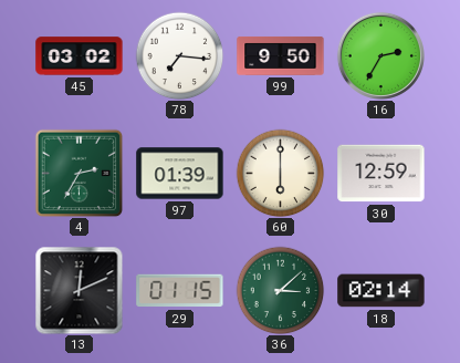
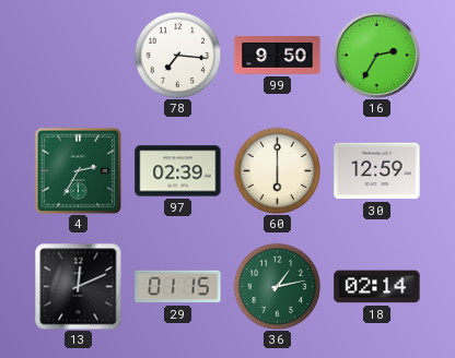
45: 03:02 -> none (80, 56)
97: 01:39 -> 02:39 (178, 171)
36: 3:08 -> 1:13 (277, 286)
